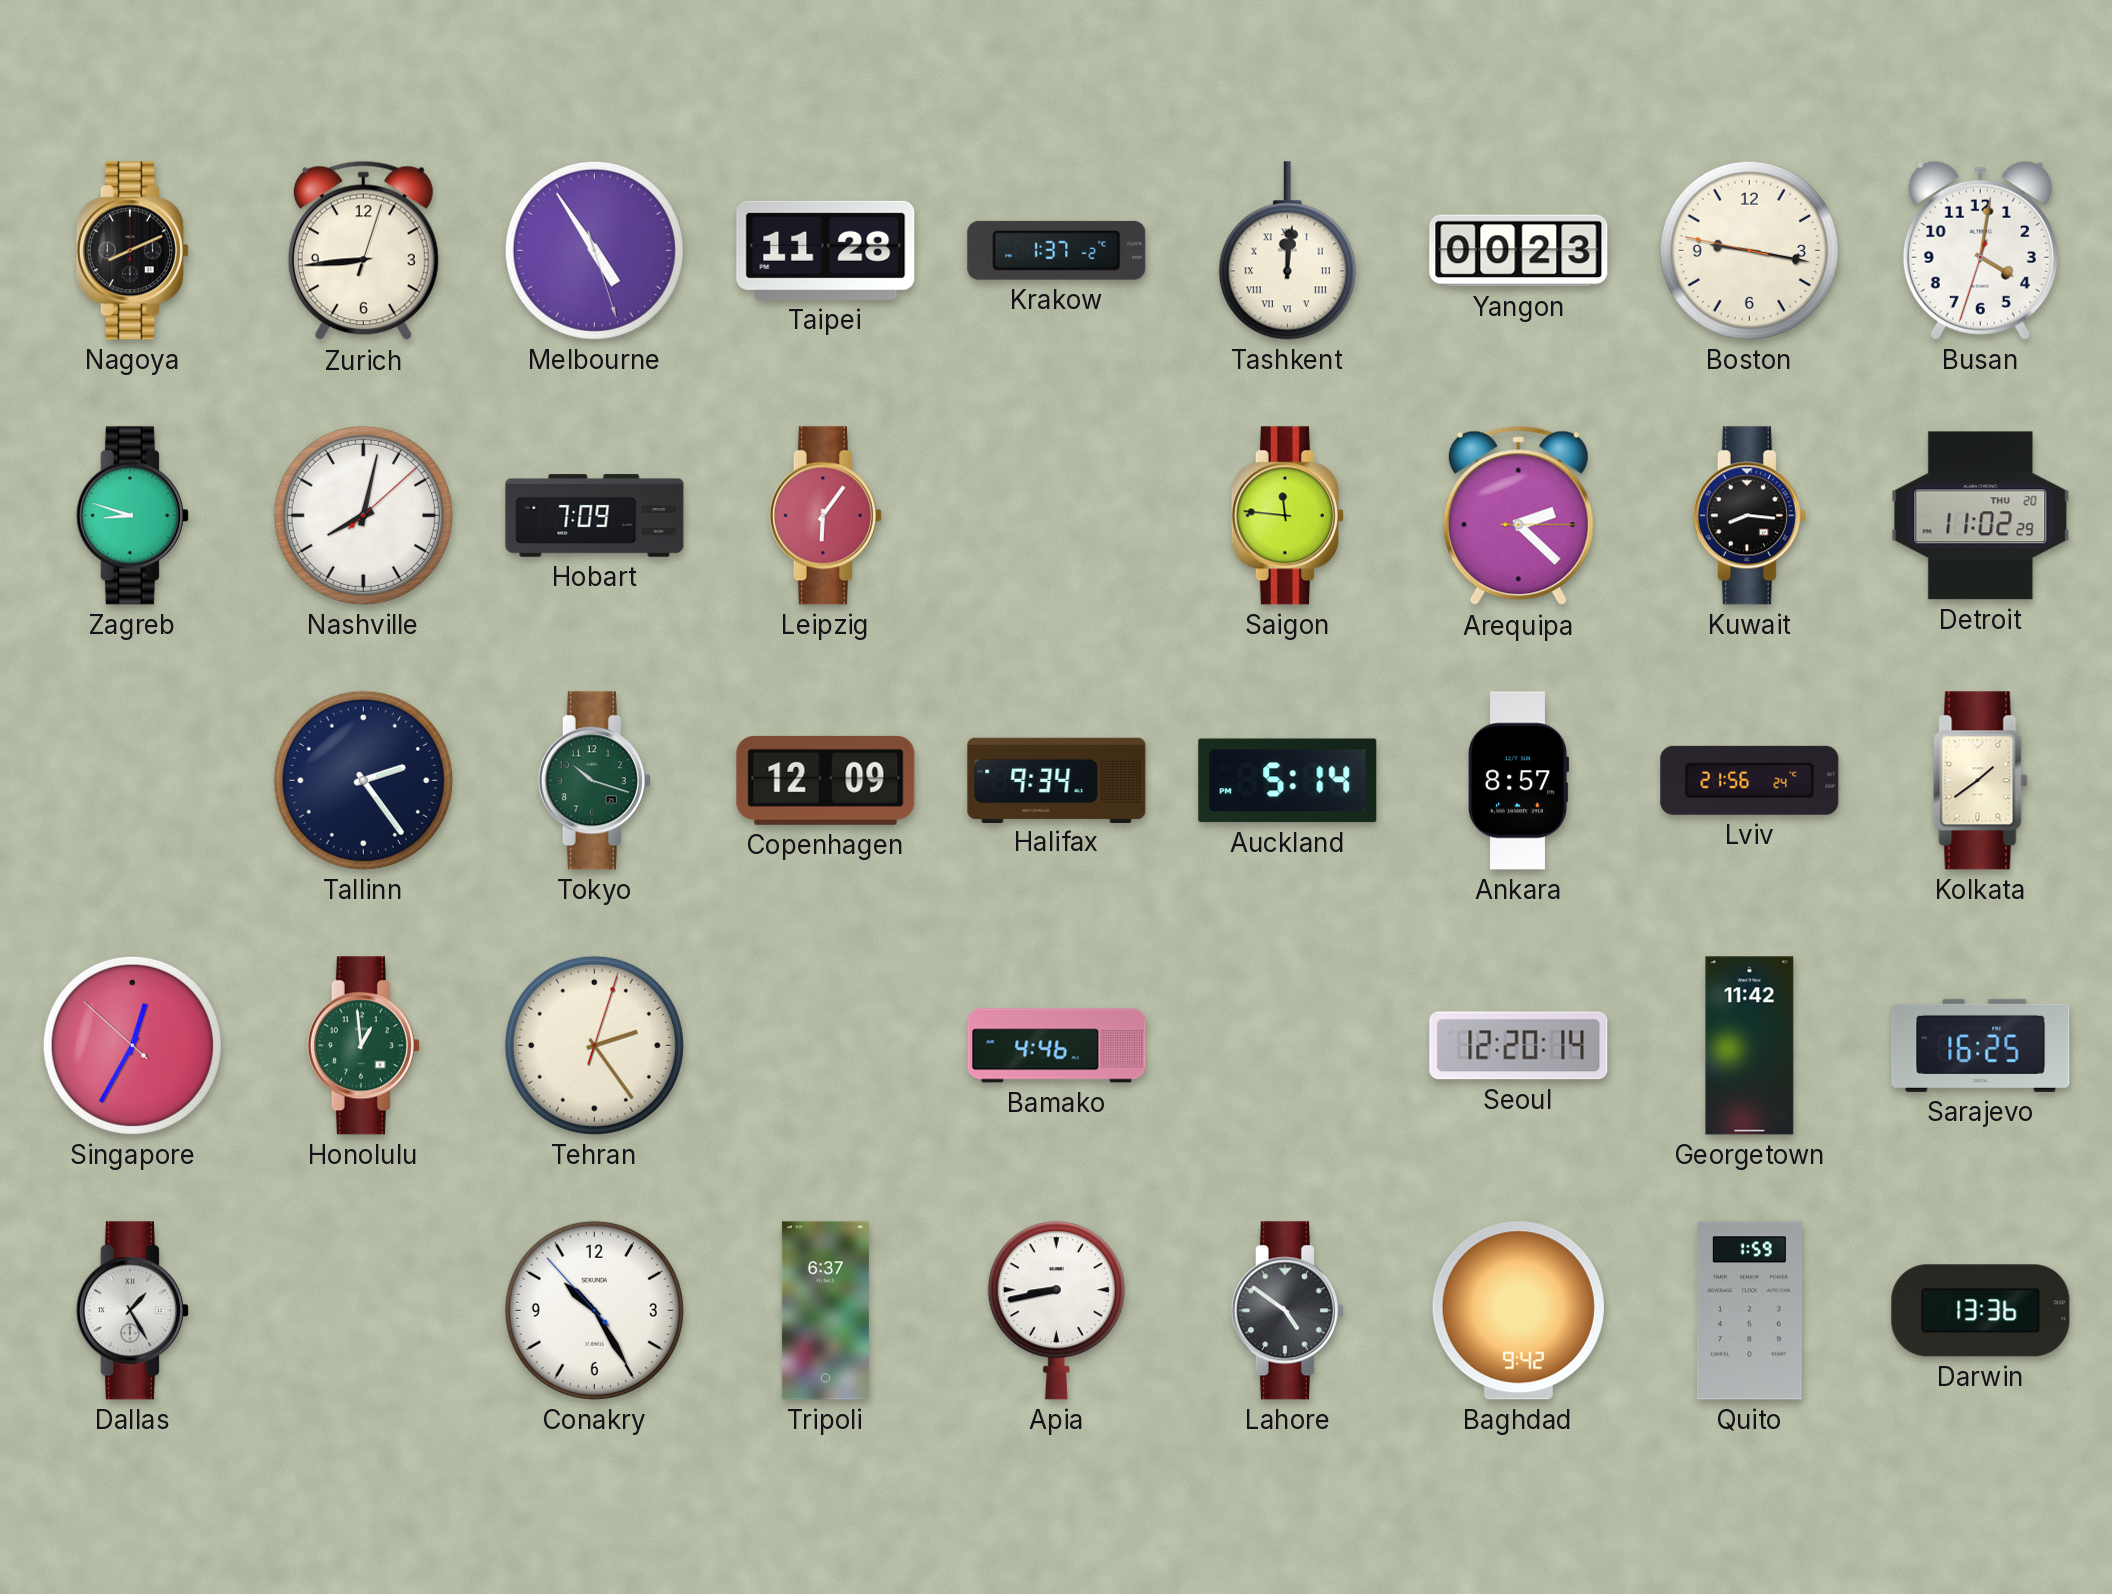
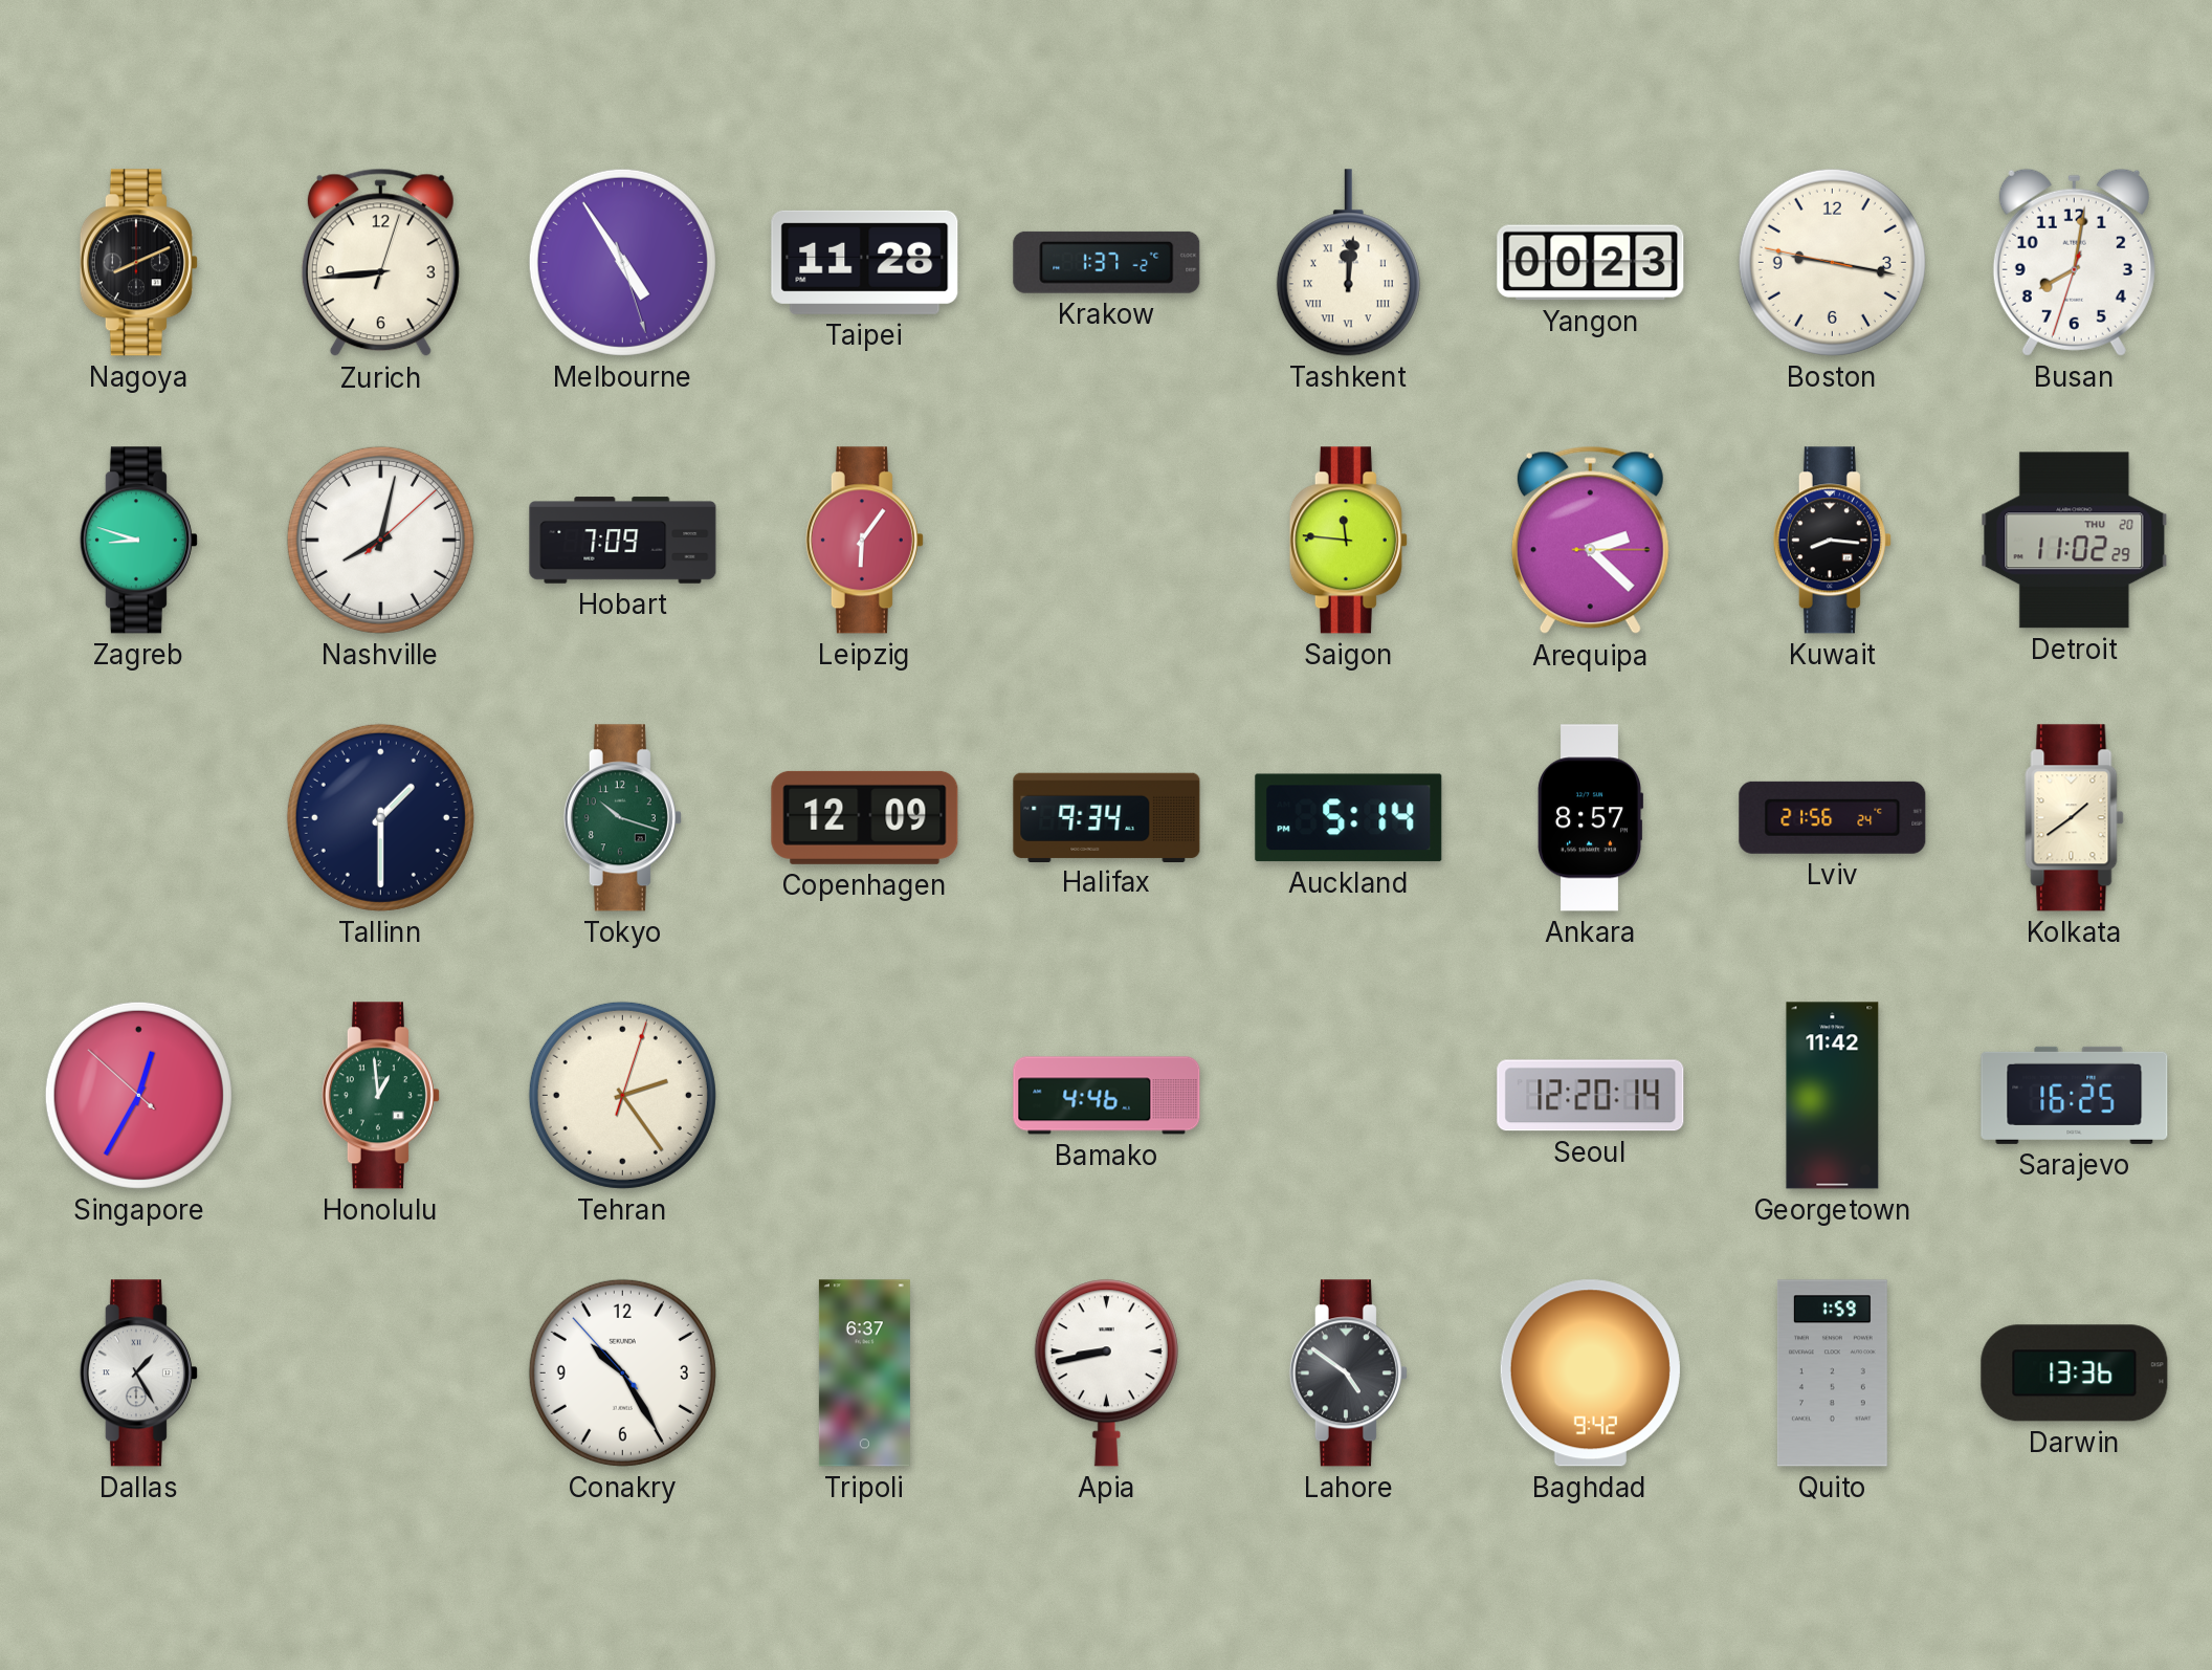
Busan: 4:01 -> 8:01 (2074, 262)
Tallinn: 2:24 -> 1:30 (380, 817)
